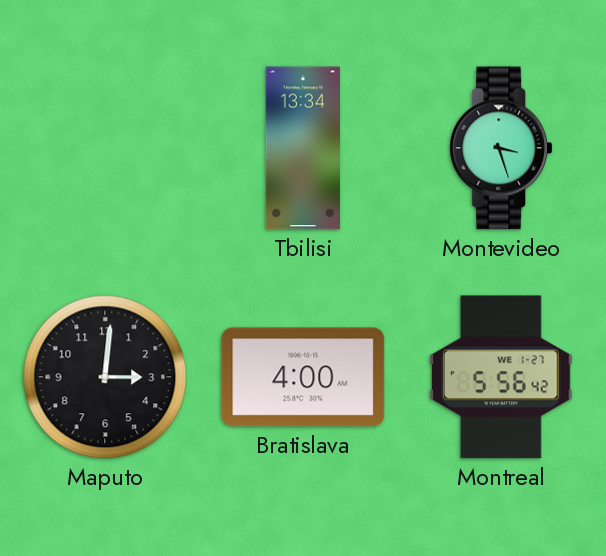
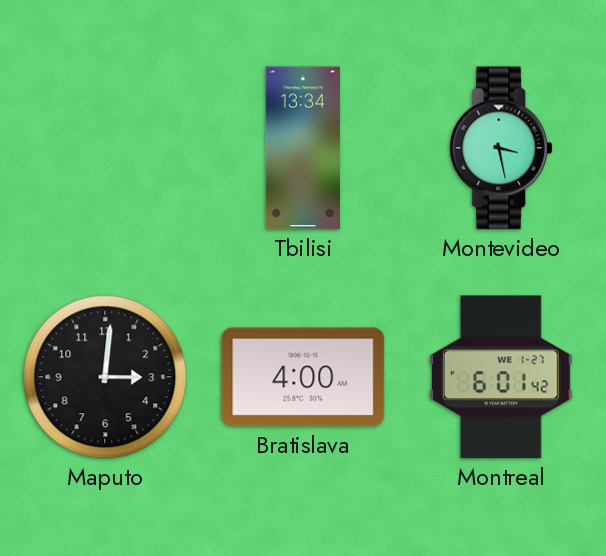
Montevideo: 3:27 -> 3:28 (501, 148)
Montreal: 5:56 -> 6:01 (502, 377)
